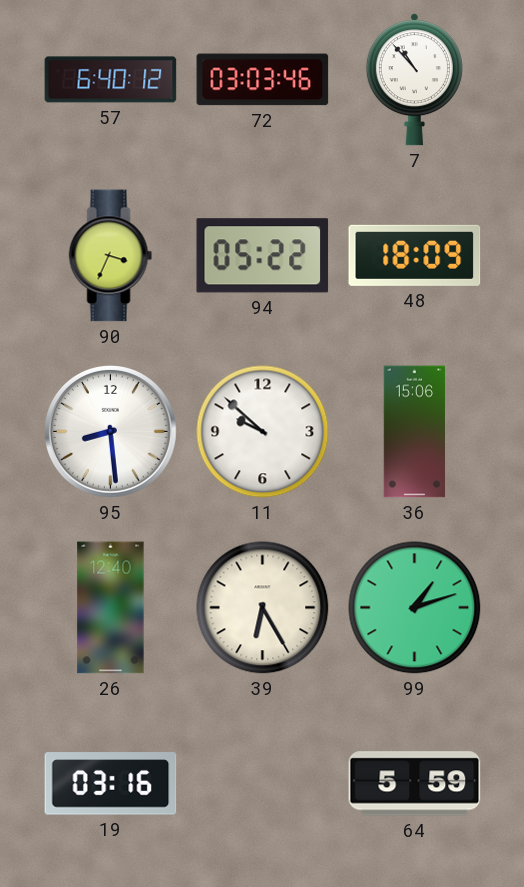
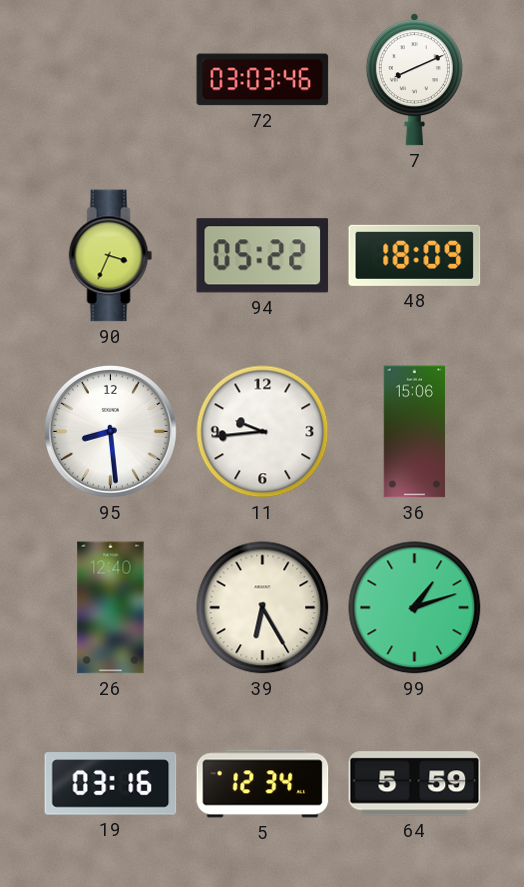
57: 6:40 -> none (111, 80)
7: 10:53 -> 8:11 (414, 80)
11: 9:52 -> 9:44 (263, 432)
5: none -> 12:34 (263, 784)
